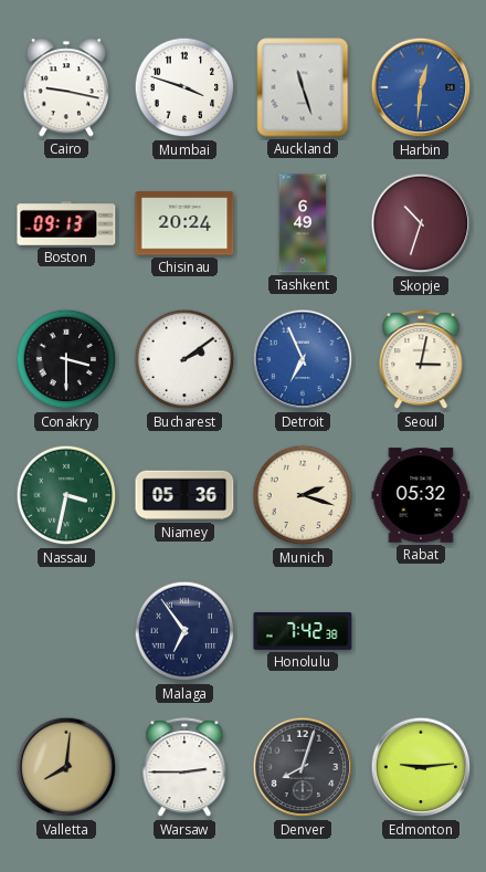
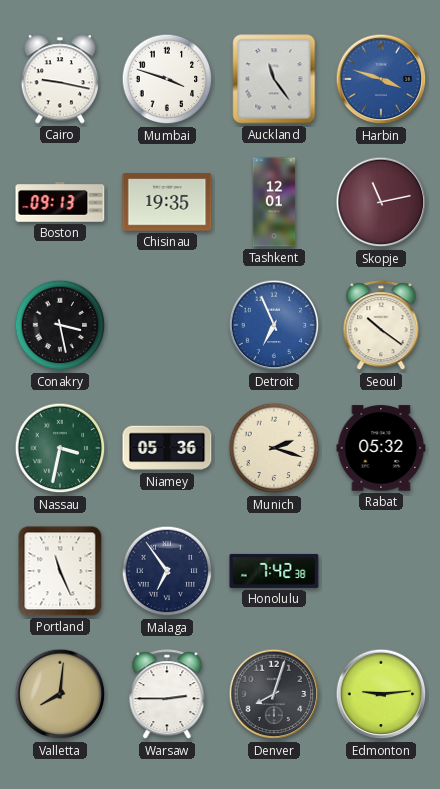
Auckland: 11:27 -> 11:24 (274, 79)
Harbin: 12:31 -> 3:48 (381, 79)
Chisinau: 20:24 -> 19:35 (167, 202)
Tashkent: 6:49 -> 12:01 (274, 202)
Skopje: 10:33 -> 11:13 (381, 202)
Conakry: 3:30 -> 3:28 (60, 325)
Bucharest: 2:09 -> none (184, 359)
Seoul: 3:02 -> 10:21 (381, 326)
Portland: none -> 11:26 (60, 571)
